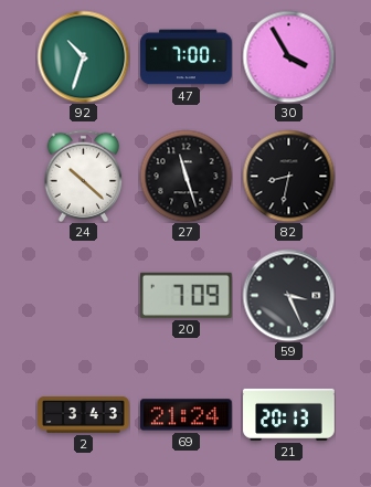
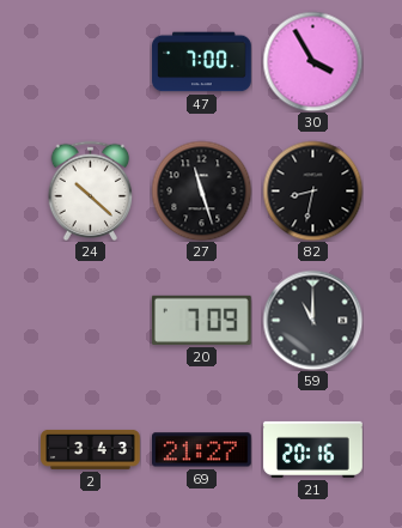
92: 10:33 -> none (83, 56)
59: 3:26 -> 11:00 (312, 320)
69: 21:24 -> 21:27 (202, 450)
21: 20:13 -> 20:16 (313, 449)
